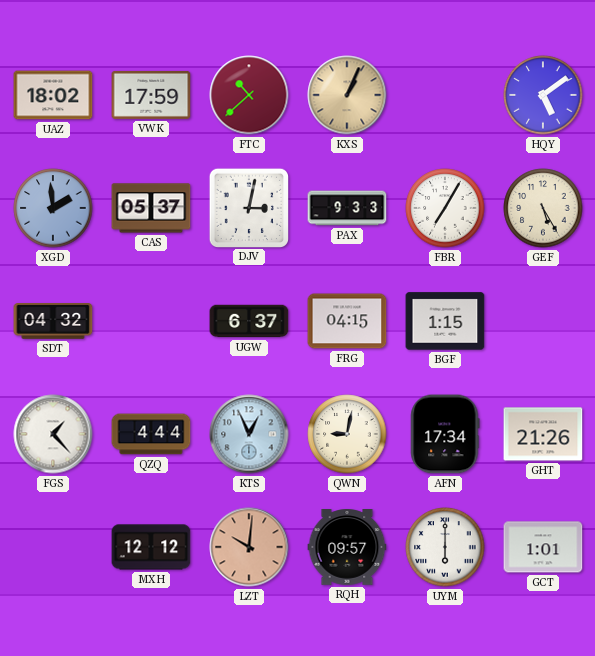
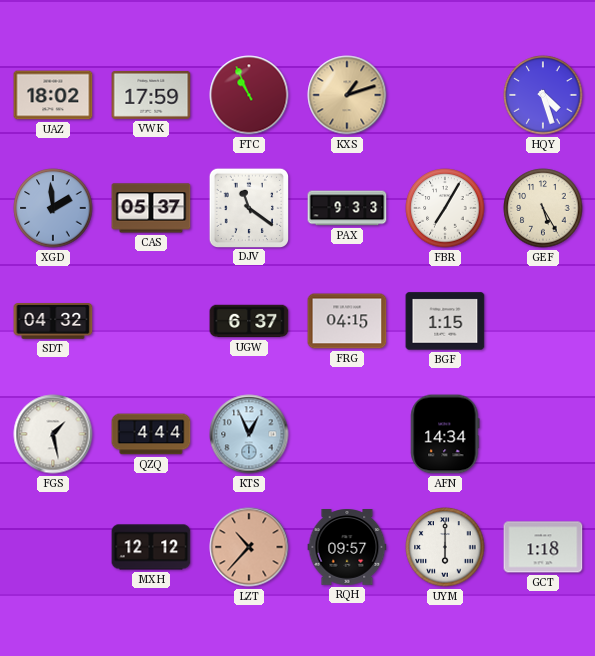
FTC: 10:38 -> 10:56 (249, 95)
KXS: 1:04 -> 1:12 (347, 95)
HQY: 5:09 -> 4:27 (543, 95)
DJV: 3:02 -> 11:21 (248, 207)
FGS: 1:23 -> 1:28 (53, 434)
QWN: 9:02 -> none (347, 434)
AFN: 17:34 -> 14:34 (445, 434)
GHT: 21:26 -> none (543, 434)
LZT: 10:01 -> 10:37 (249, 547)
GCT: 1:01 -> 1:18 (543, 547)
